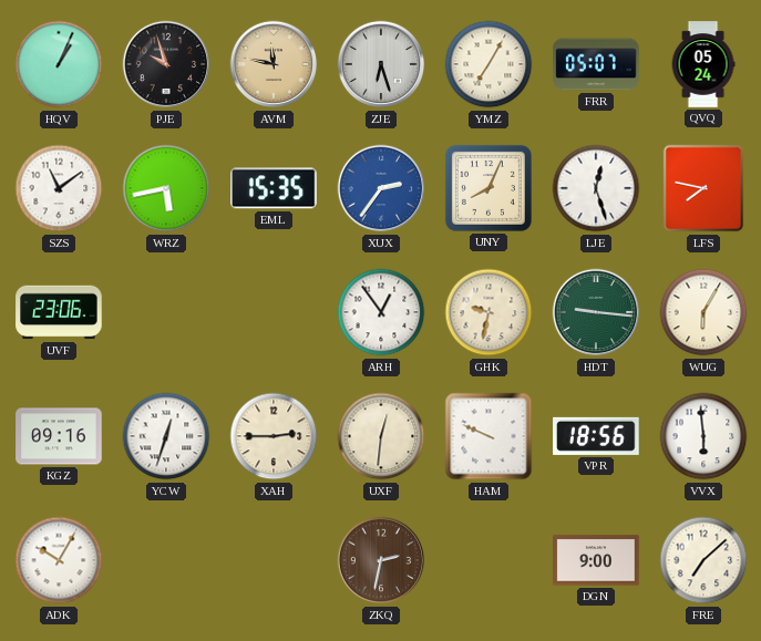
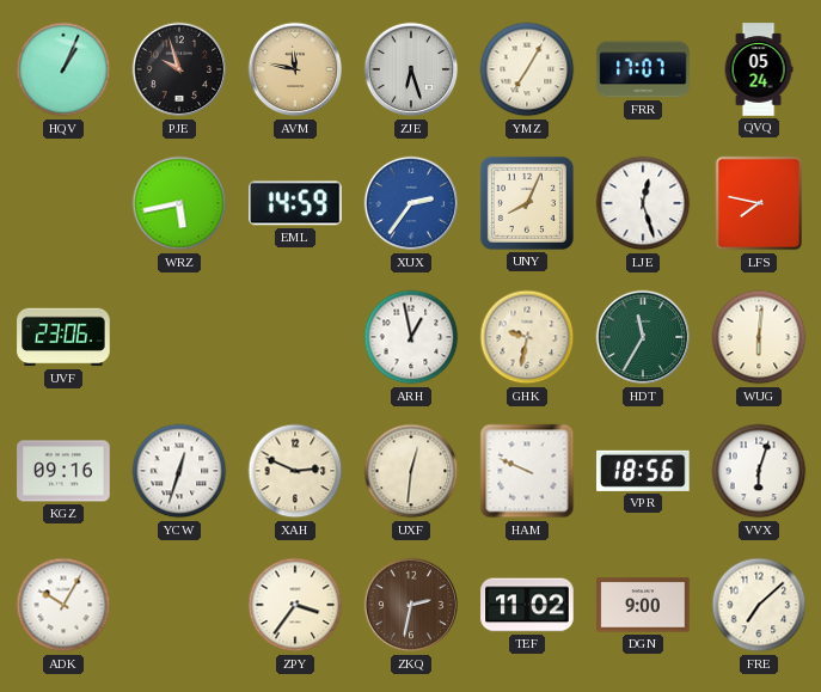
FRR: 05:07 -> 17:07 (643, 69)
SZS: 11:09 -> none (59, 188)
EML: 15:35 -> 14:59 (296, 203)
ARH: 12:54 -> 12:58 (411, 337)
HDT: 9:16 -> 11:35 (643, 337)
WUG: 6:05 -> 6:01 (759, 337)
XAH: 2:45 -> 2:49 (295, 471)
VVX: 5:59 -> 6:03 (759, 471)
ZPY: none -> 3:36 (295, 605)
TEF: none -> 11:02 (527, 605)
